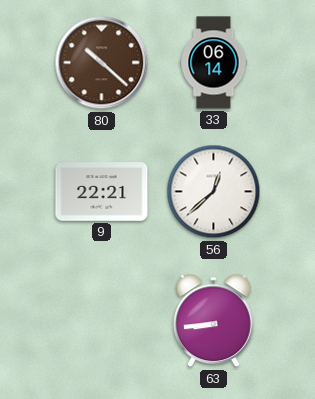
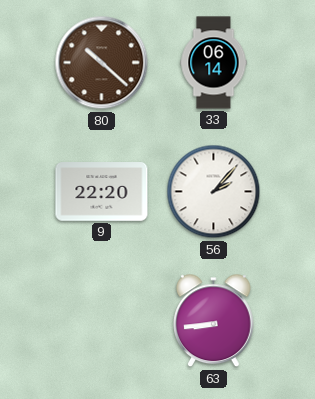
9: 22:21 -> 22:20 (102, 192)
56: 12:38 -> 2:07 (214, 192)
